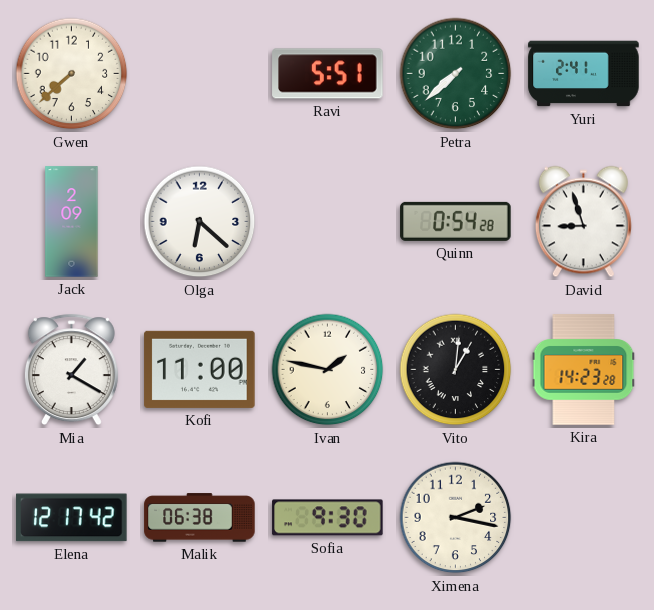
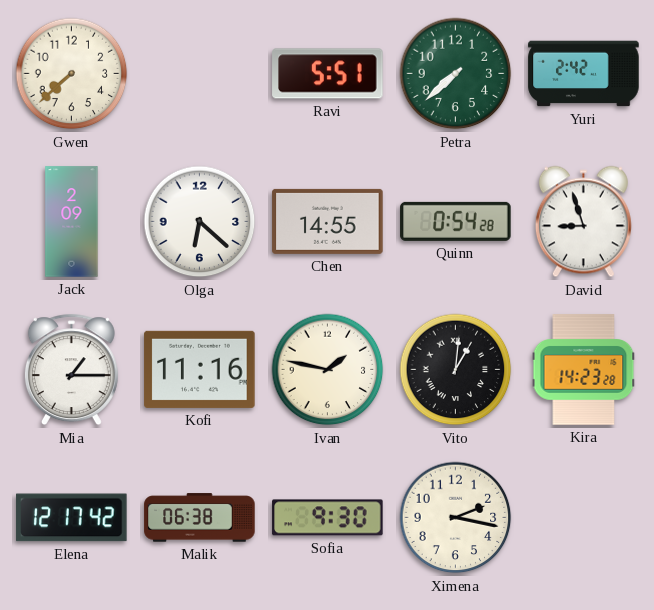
Yuri: 2:41 -> 2:42 (584, 74)
Chen: none -> 14:55 (328, 221)
Mia: 1:20 -> 1:15 (71, 370)
Kofi: 11:00 -> 11:16 (200, 369)
